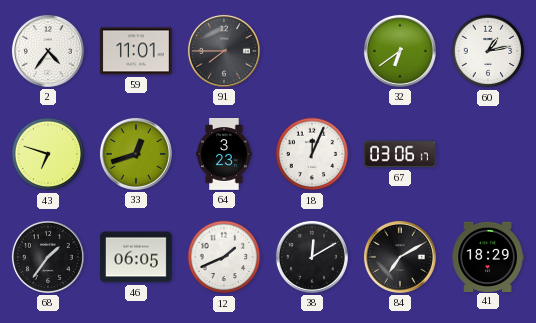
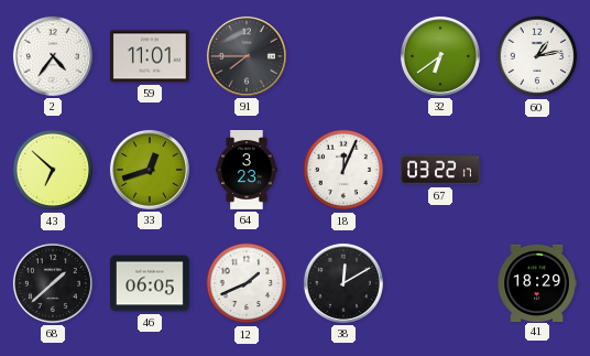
43: 6:48 -> 6:52 (53, 170)
67: 03:06 -> 03:22 (441, 170)
68: 1:36 -> 1:38 (53, 283)
84: 7:10 -> none (400, 257)
